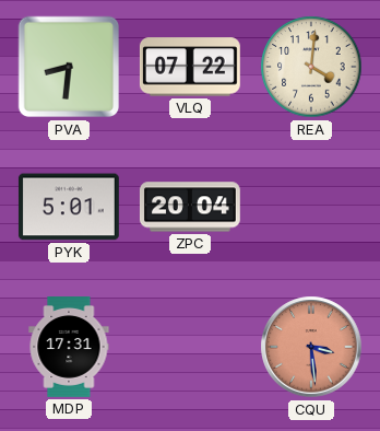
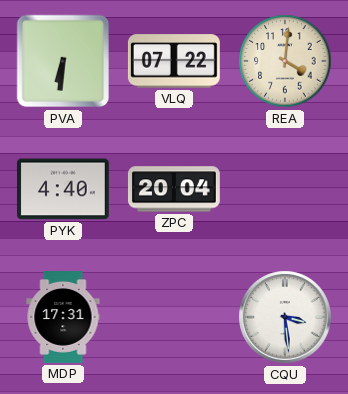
PVA: 8:31 -> 6:31 (63, 61)
PYK: 5:01 -> 4:40 (63, 189)
CQU dial: salmon -> white (285, 317)
